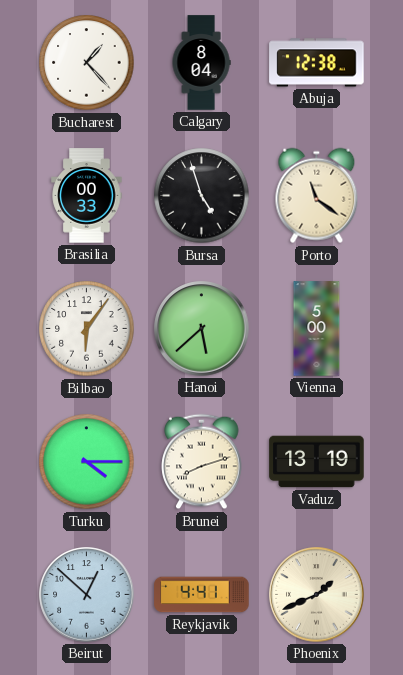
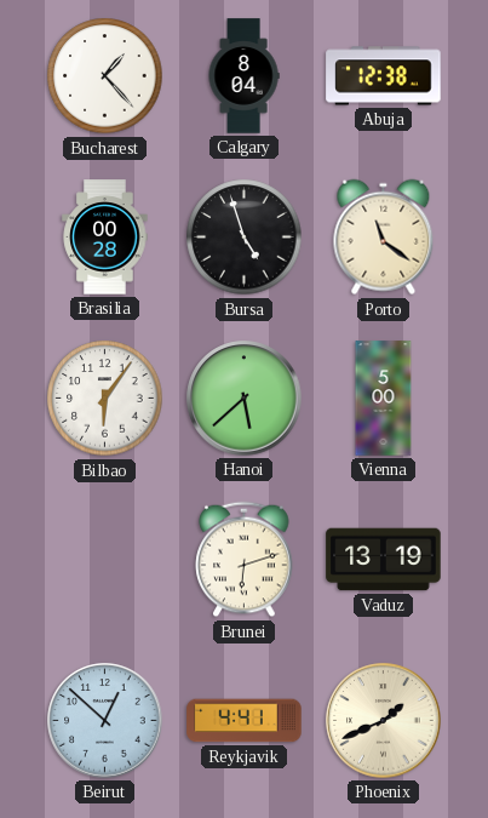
Brasilia: 00:33 -> 00:28 (105, 238)
Turku: 4:15 -> none (87, 462)
Brunei: 8:12 -> 6:12 (245, 560)
